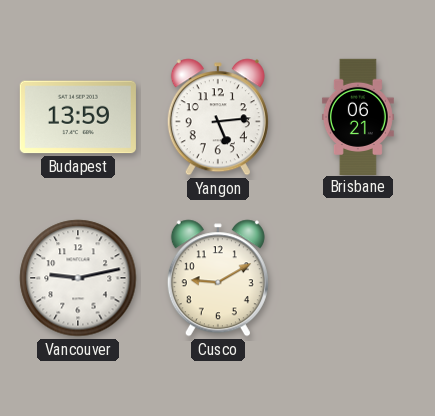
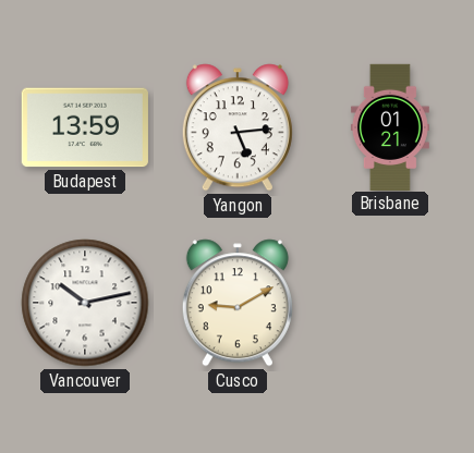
Brisbane: 06:21 -> 01:21 (390, 126)
Vancouver: 9:13 -> 10:13 (85, 303)
